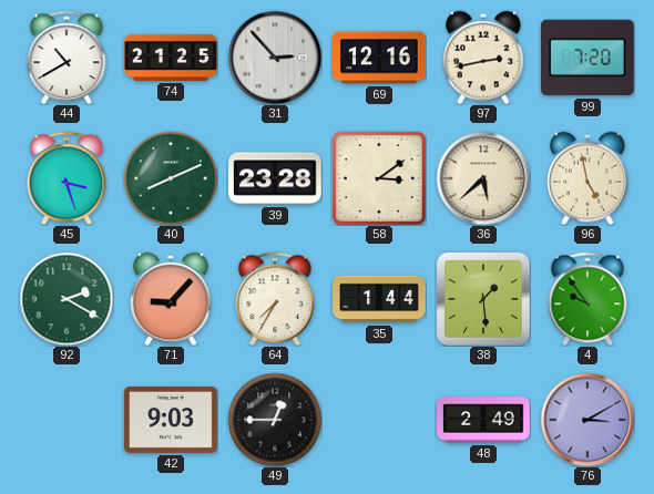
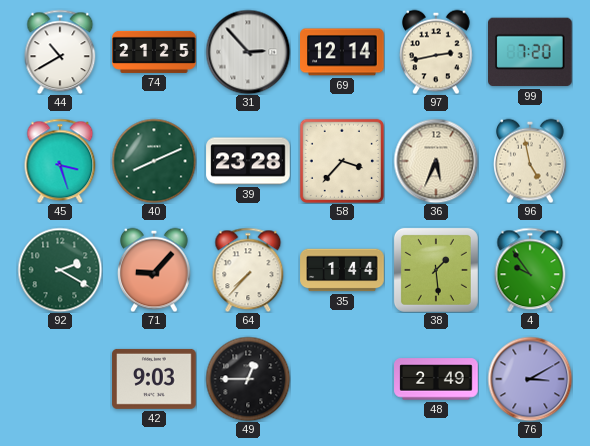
69: 12:16 -> 12:14 (342, 52)
58: 3:09 -> 3:37 (342, 161)
36: 5:38 -> 5:34 (436, 161)
64: 7:35 -> 7:37 (248, 270)
